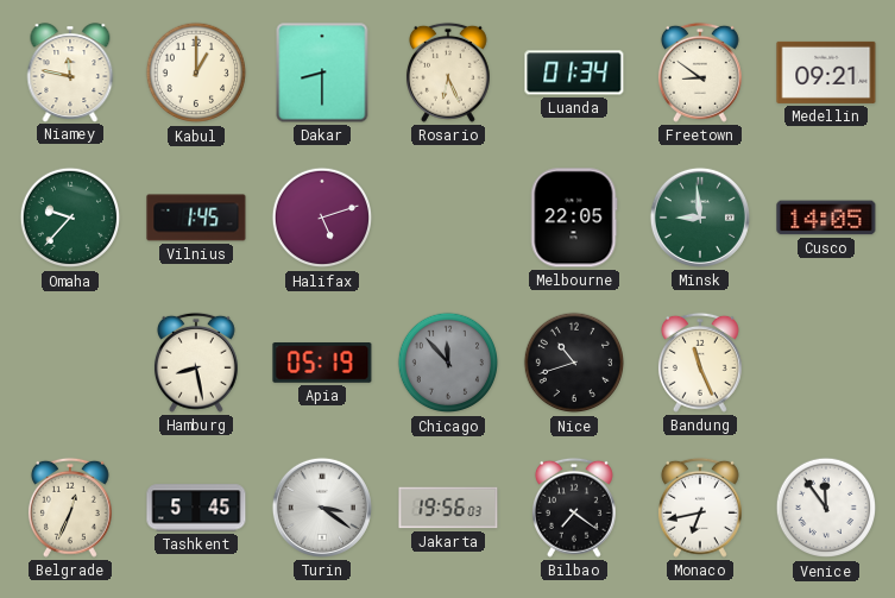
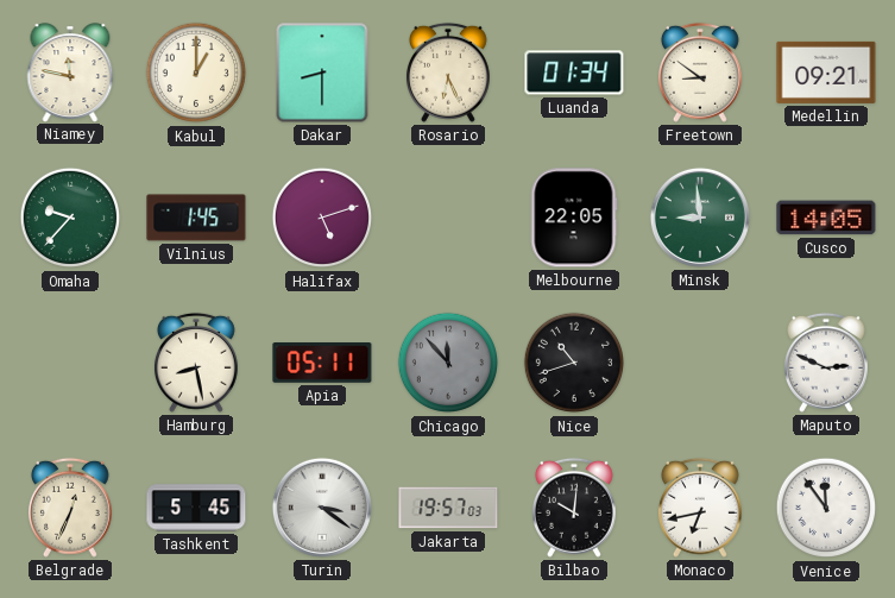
Apia: 05:19 -> 05:11 (322, 364)
Bandung: 11:26 -> none (700, 363)
Maputo: none -> 2:49 (826, 363)
Jakarta: 19:56 -> 19:57 (448, 508)
Bilbao: 7:21 -> 10:01 (574, 508)
